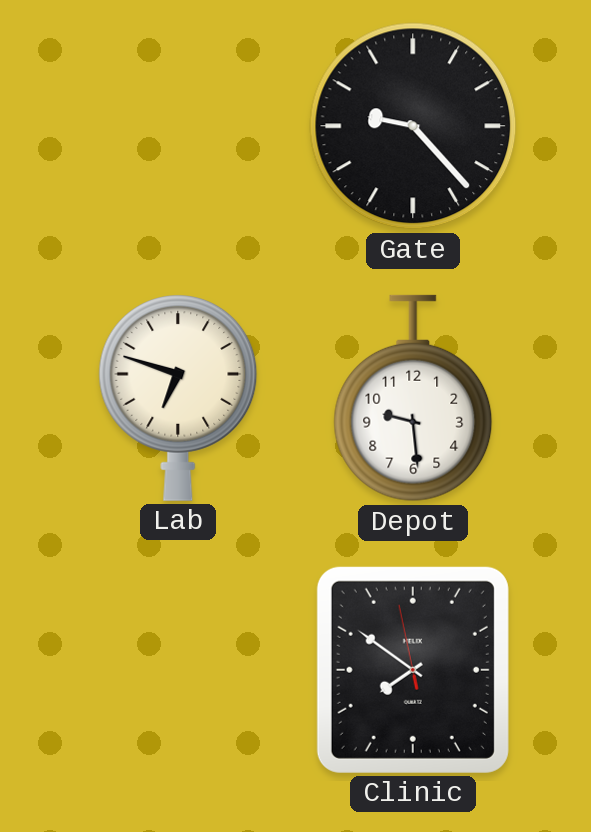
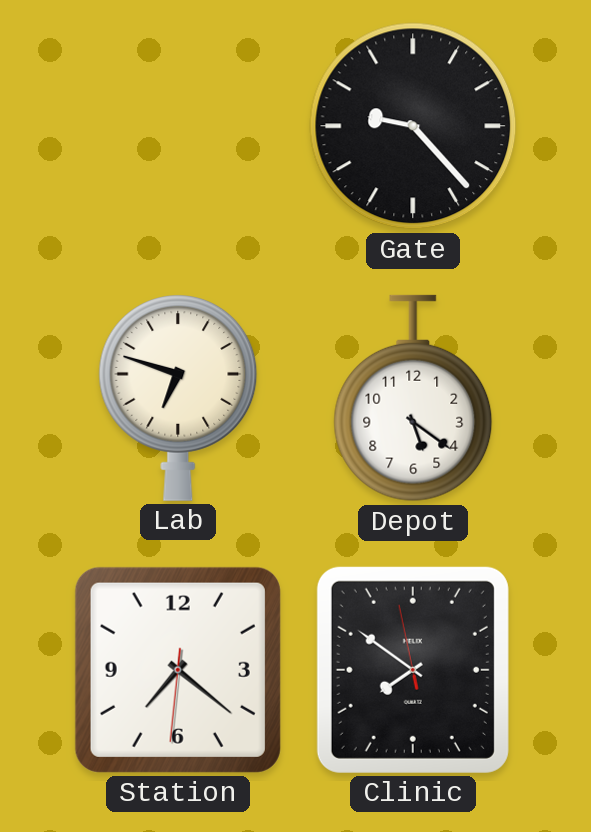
Depot: 9:29 -> 5:21 (413, 398)
Station: none -> 7:21 (178, 670)
